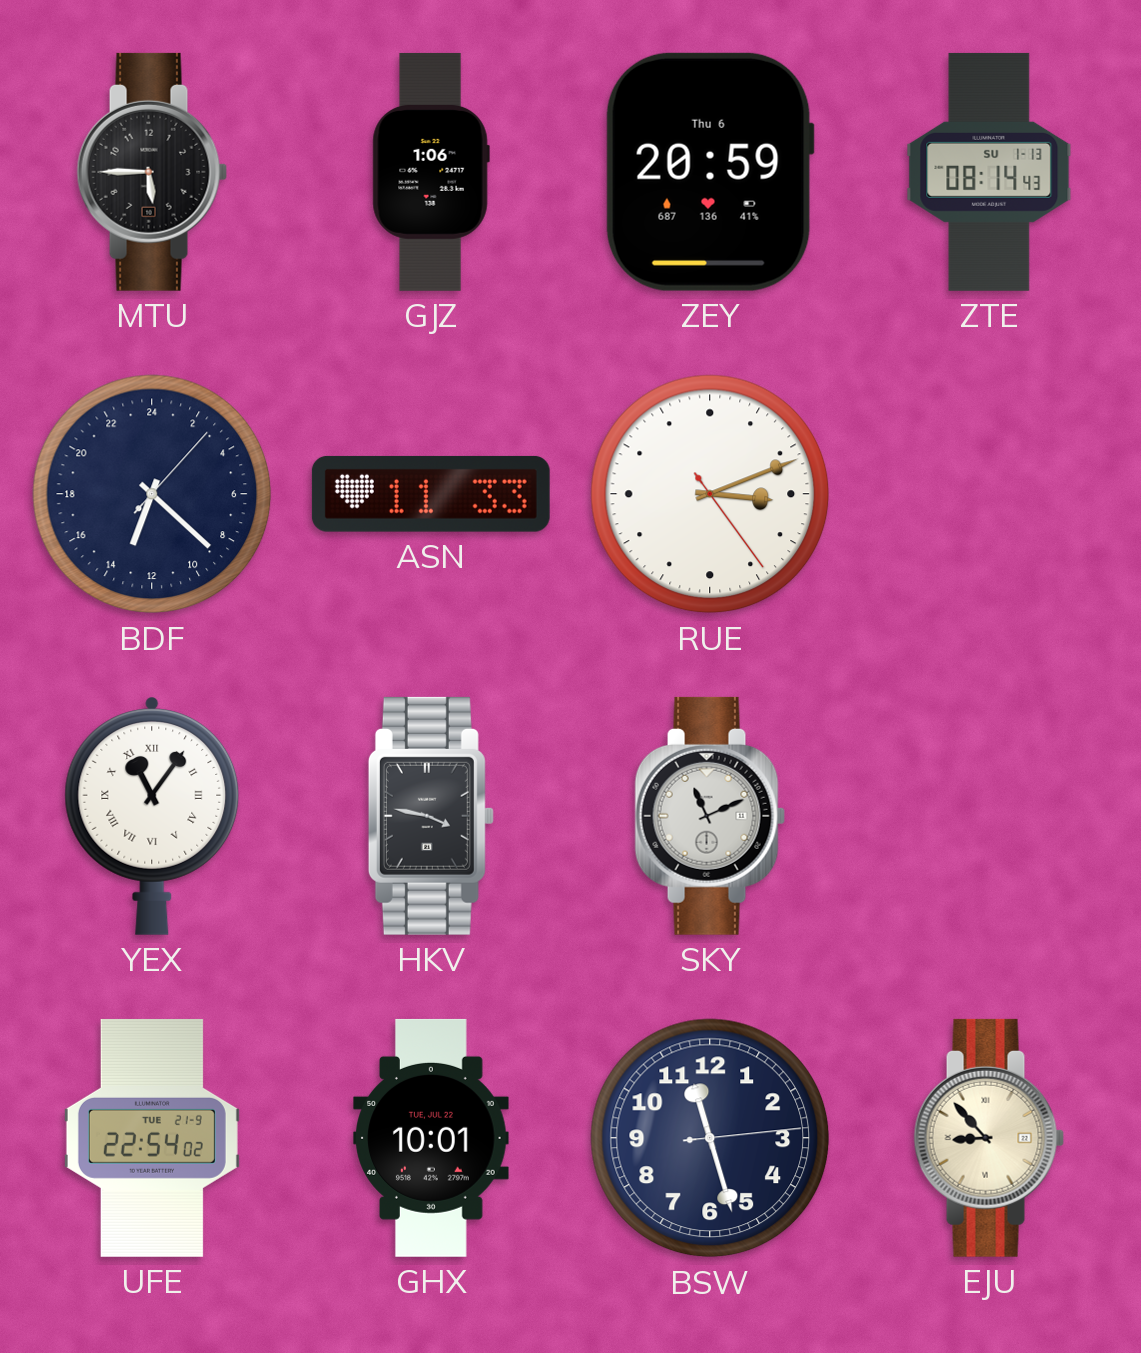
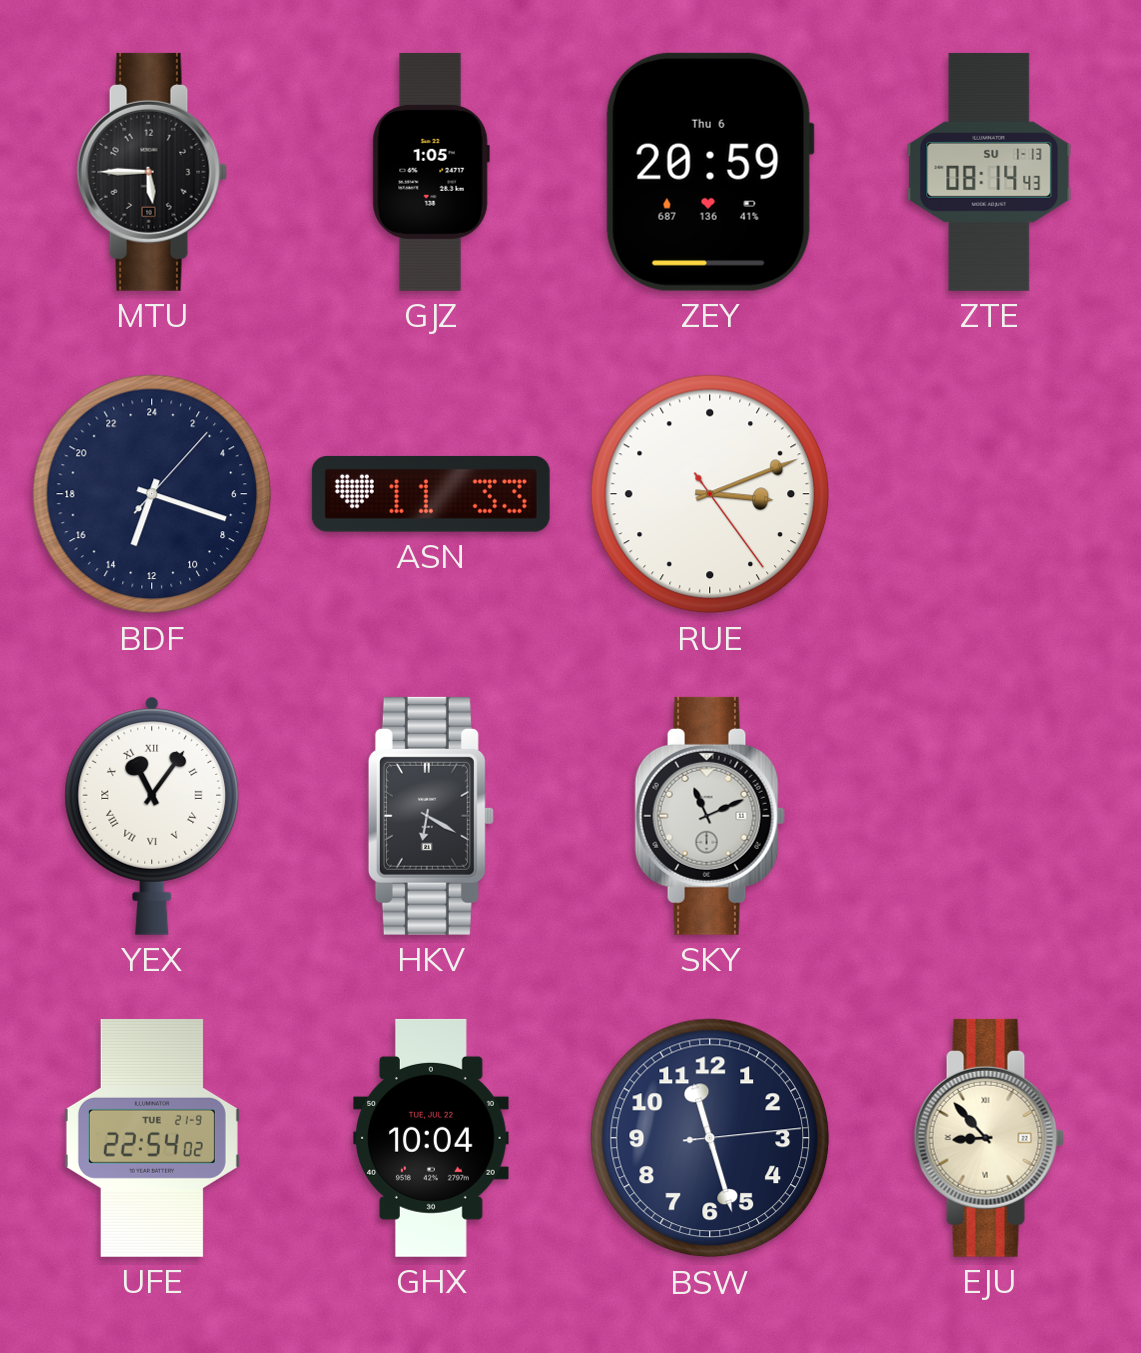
GJZ: 1:06 -> 1:05 (431, 172)
BDF: 13:22 -> 13:18 (152, 494)
HKV: 3:47 -> 6:20 (431, 816)
GHX: 10:01 -> 10:04 (431, 1138)
